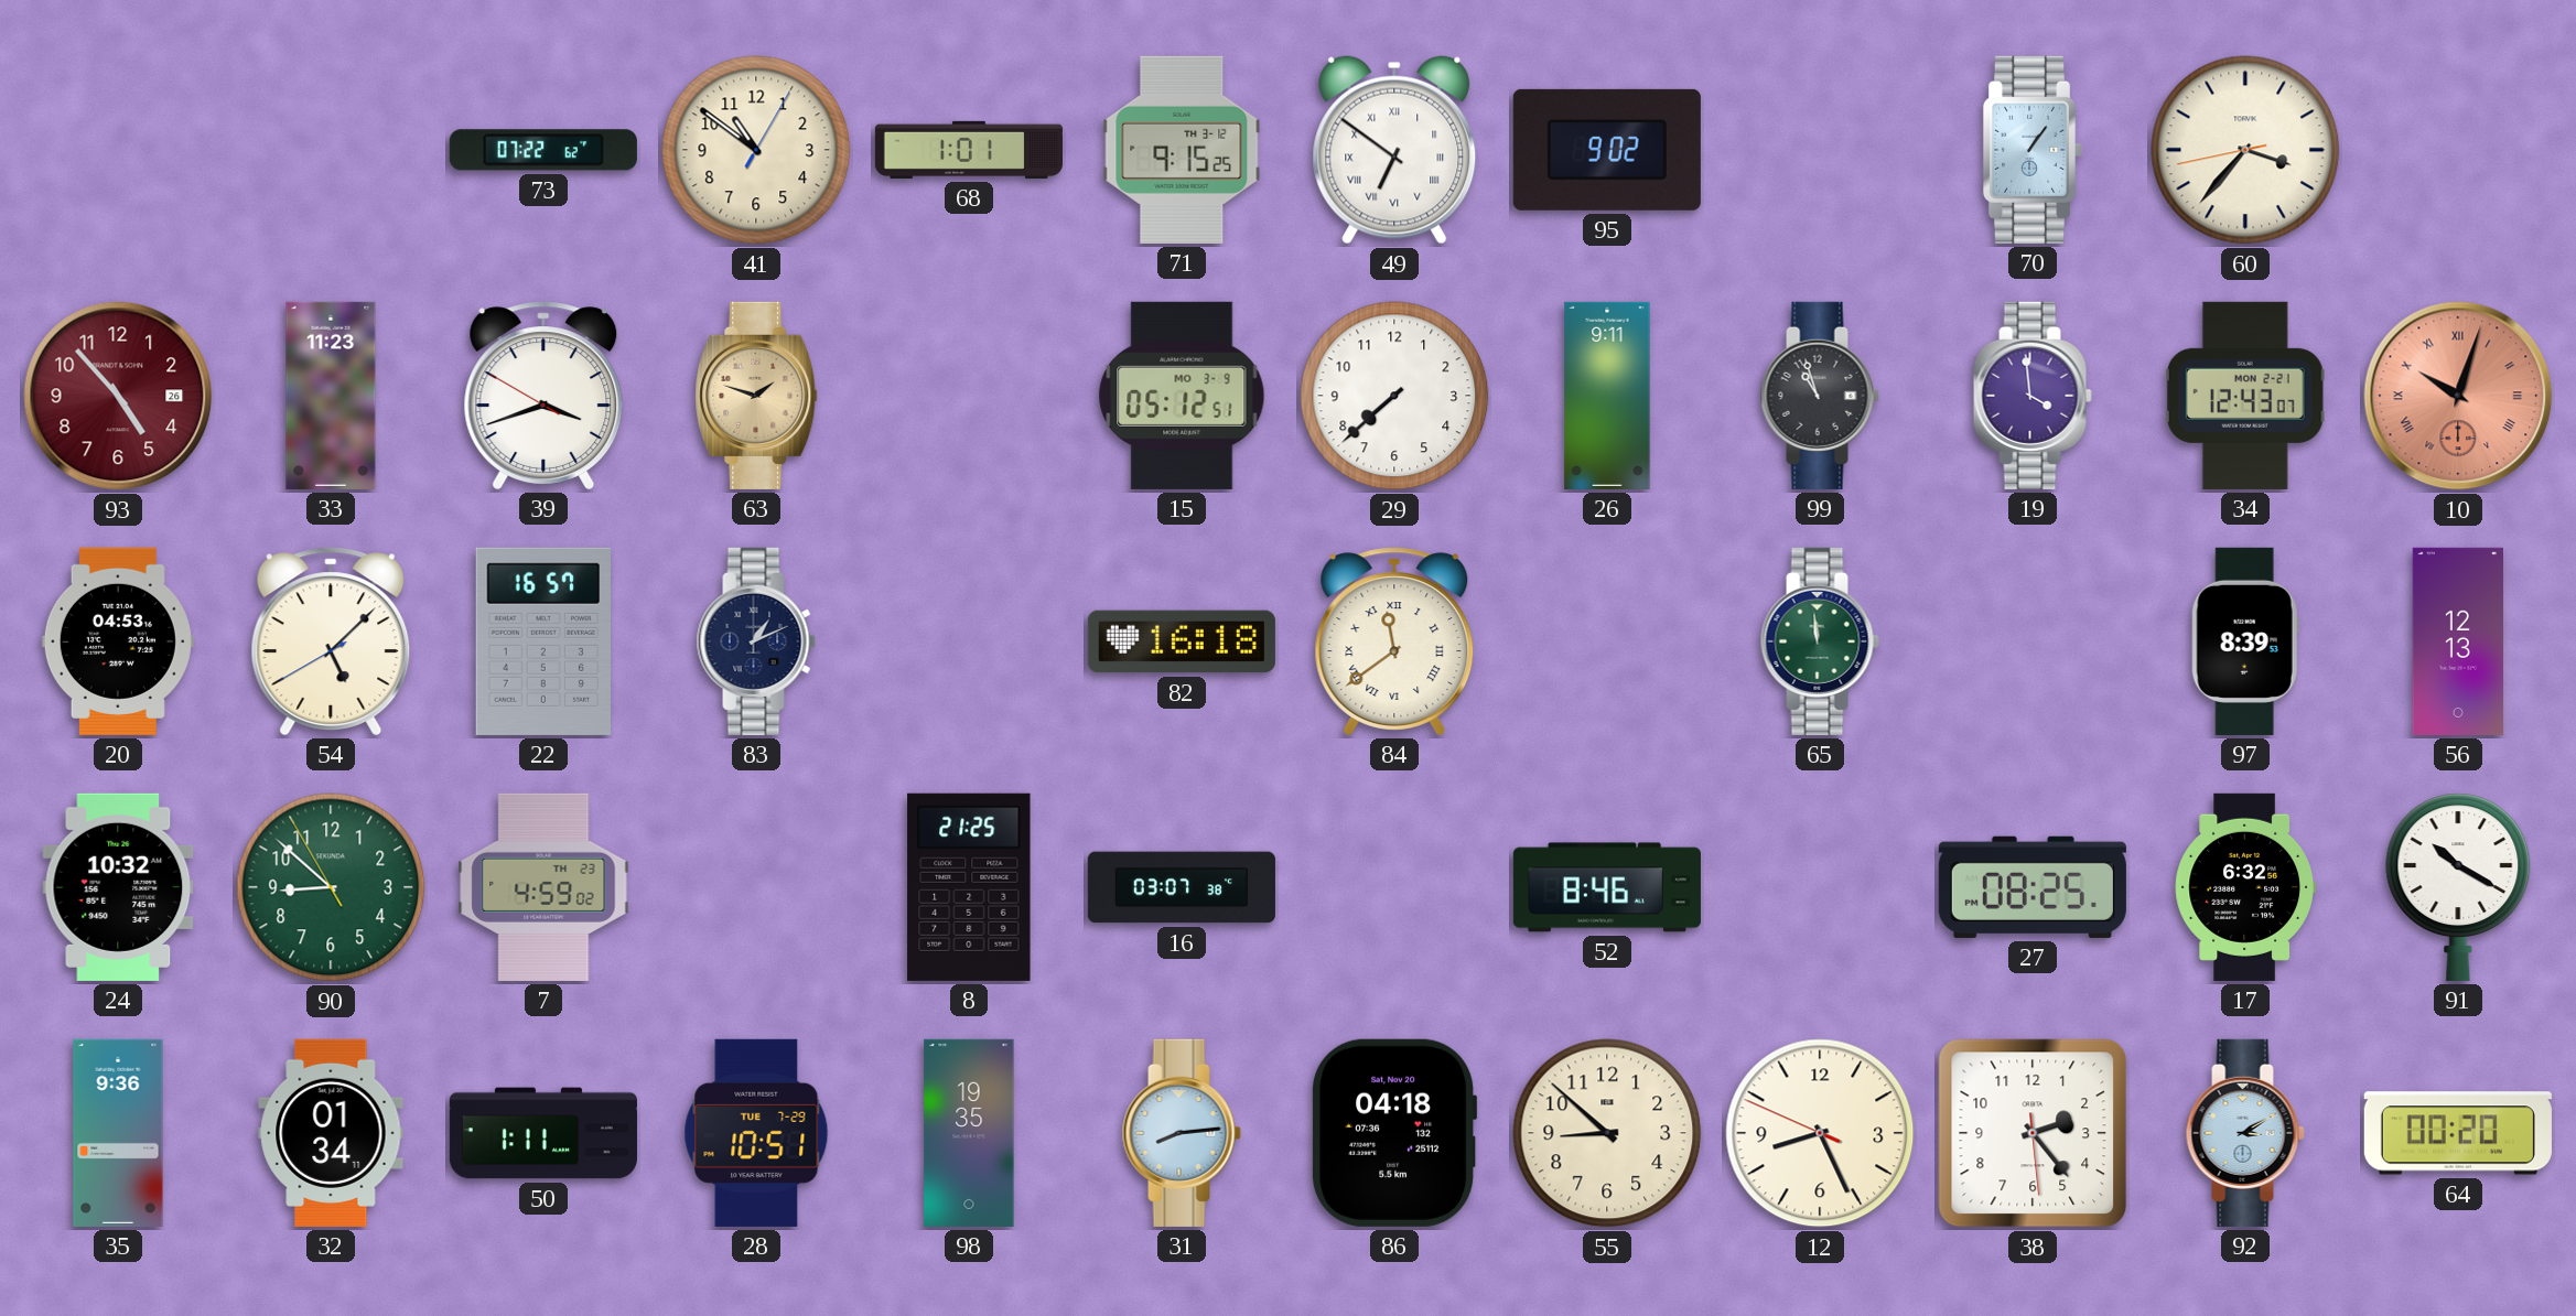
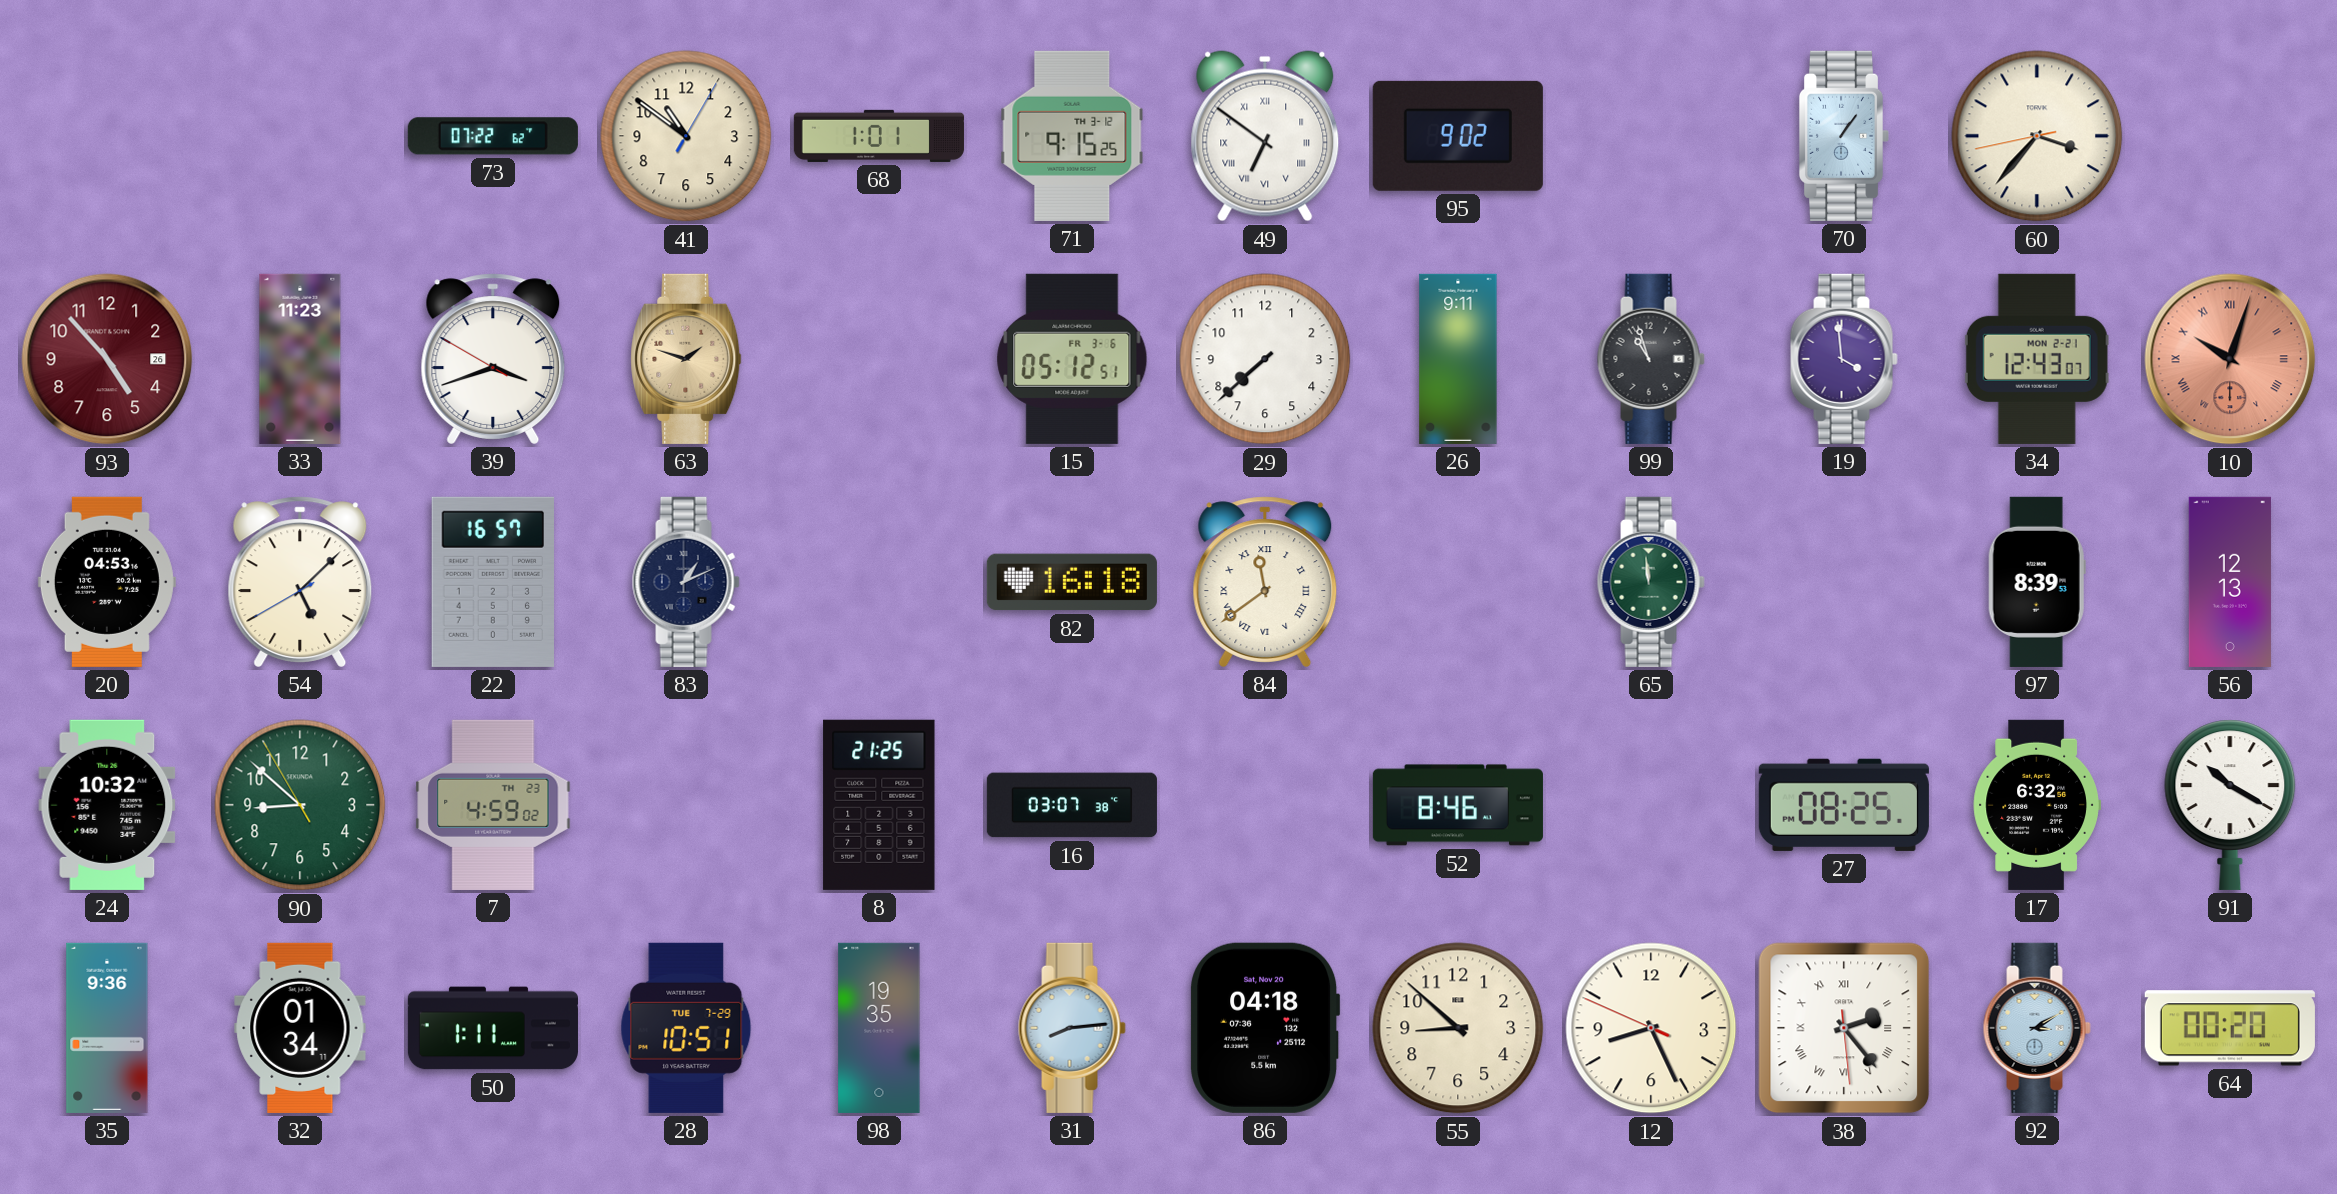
15 date: MO 3-9 -> FR 3-6 (1072, 359)
38 numerals: Arabic -> Roman (1844, 1028)
